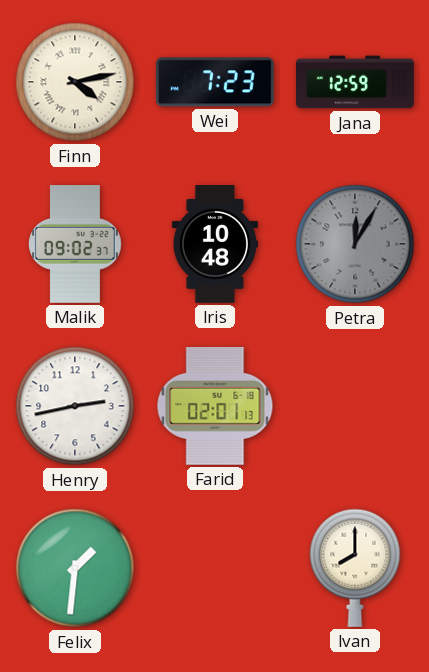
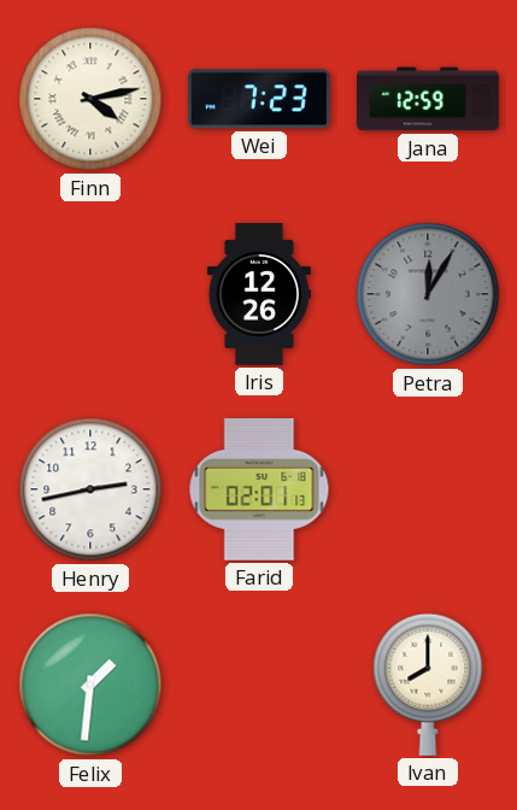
Malik: 09:02 -> none (76, 245)
Iris: 10:48 -> 12:26 (259, 295)
